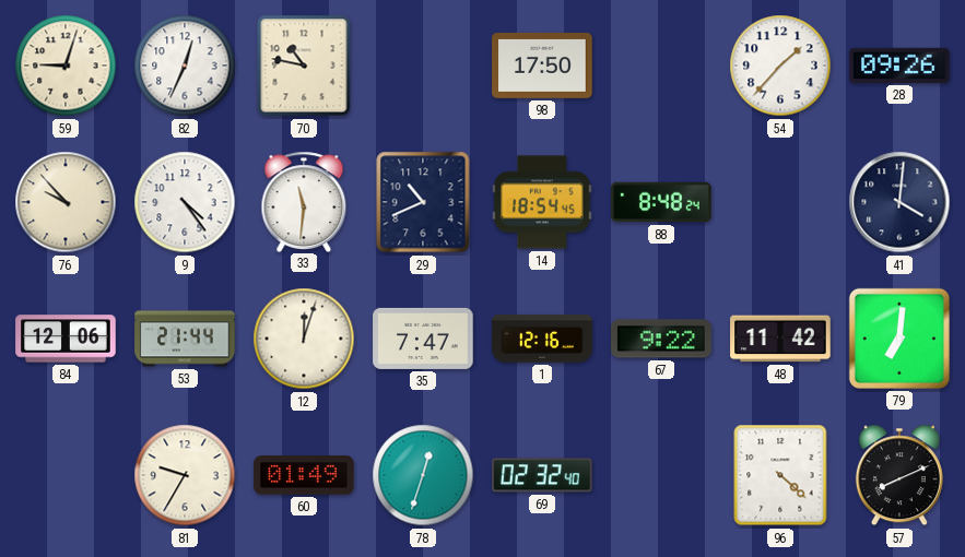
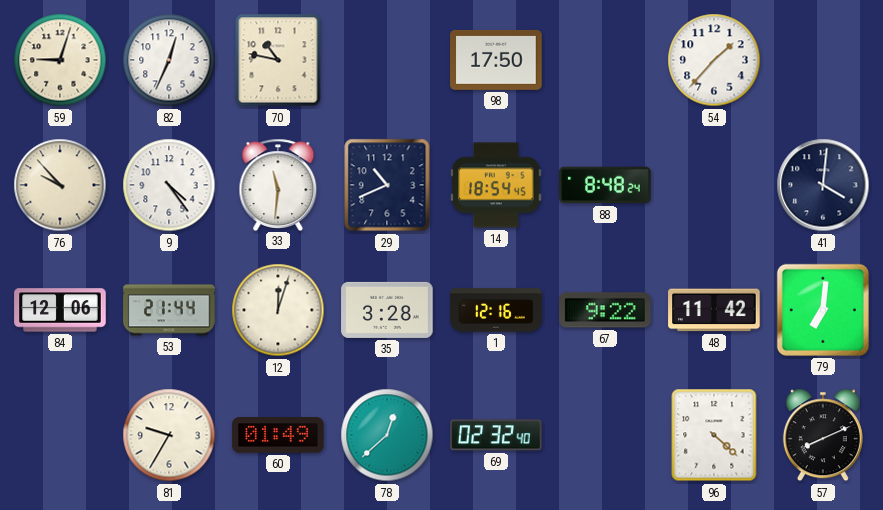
28: 09:26 -> none (899, 66)
35: 7:47 -> 3:28 (387, 310)
78: 12:33 -> 12:38 (387, 435)
